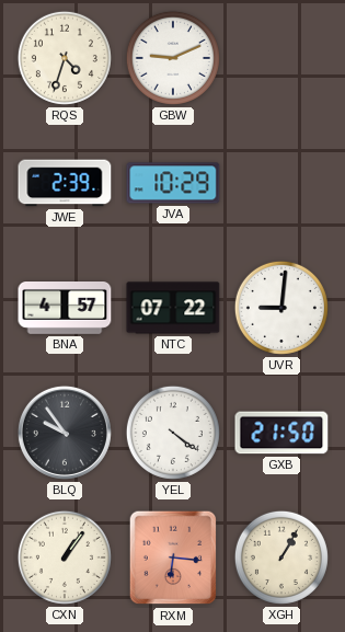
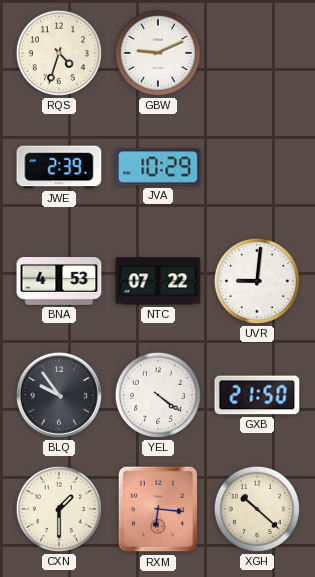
BNA: 4:57 -> 4:53 (59, 282)
CXN: 1:06 -> 1:30 (59, 509)
XGH: 1:05 -> 10:22 (257, 509)
